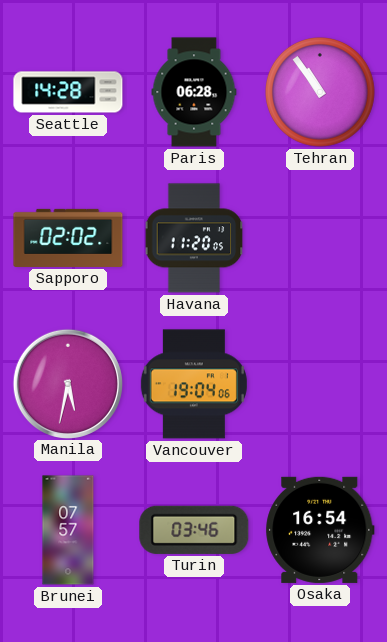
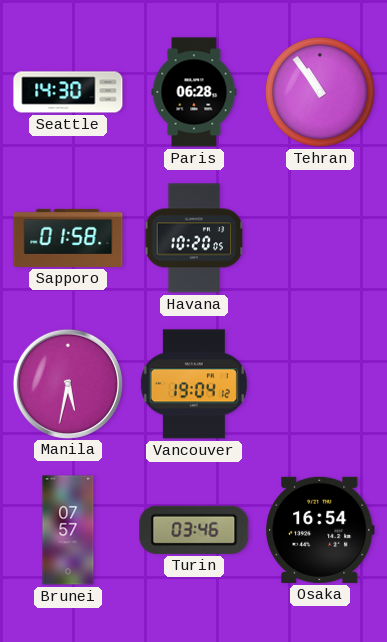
Seattle: 14:28 -> 14:30 (68, 92)
Sapporo: 02:02 -> 01:58 (68, 238)
Havana: 11:20 -> 10:20 (194, 238)
Vancouver: 19:04:06 -> 19:04:12 (194, 384)
